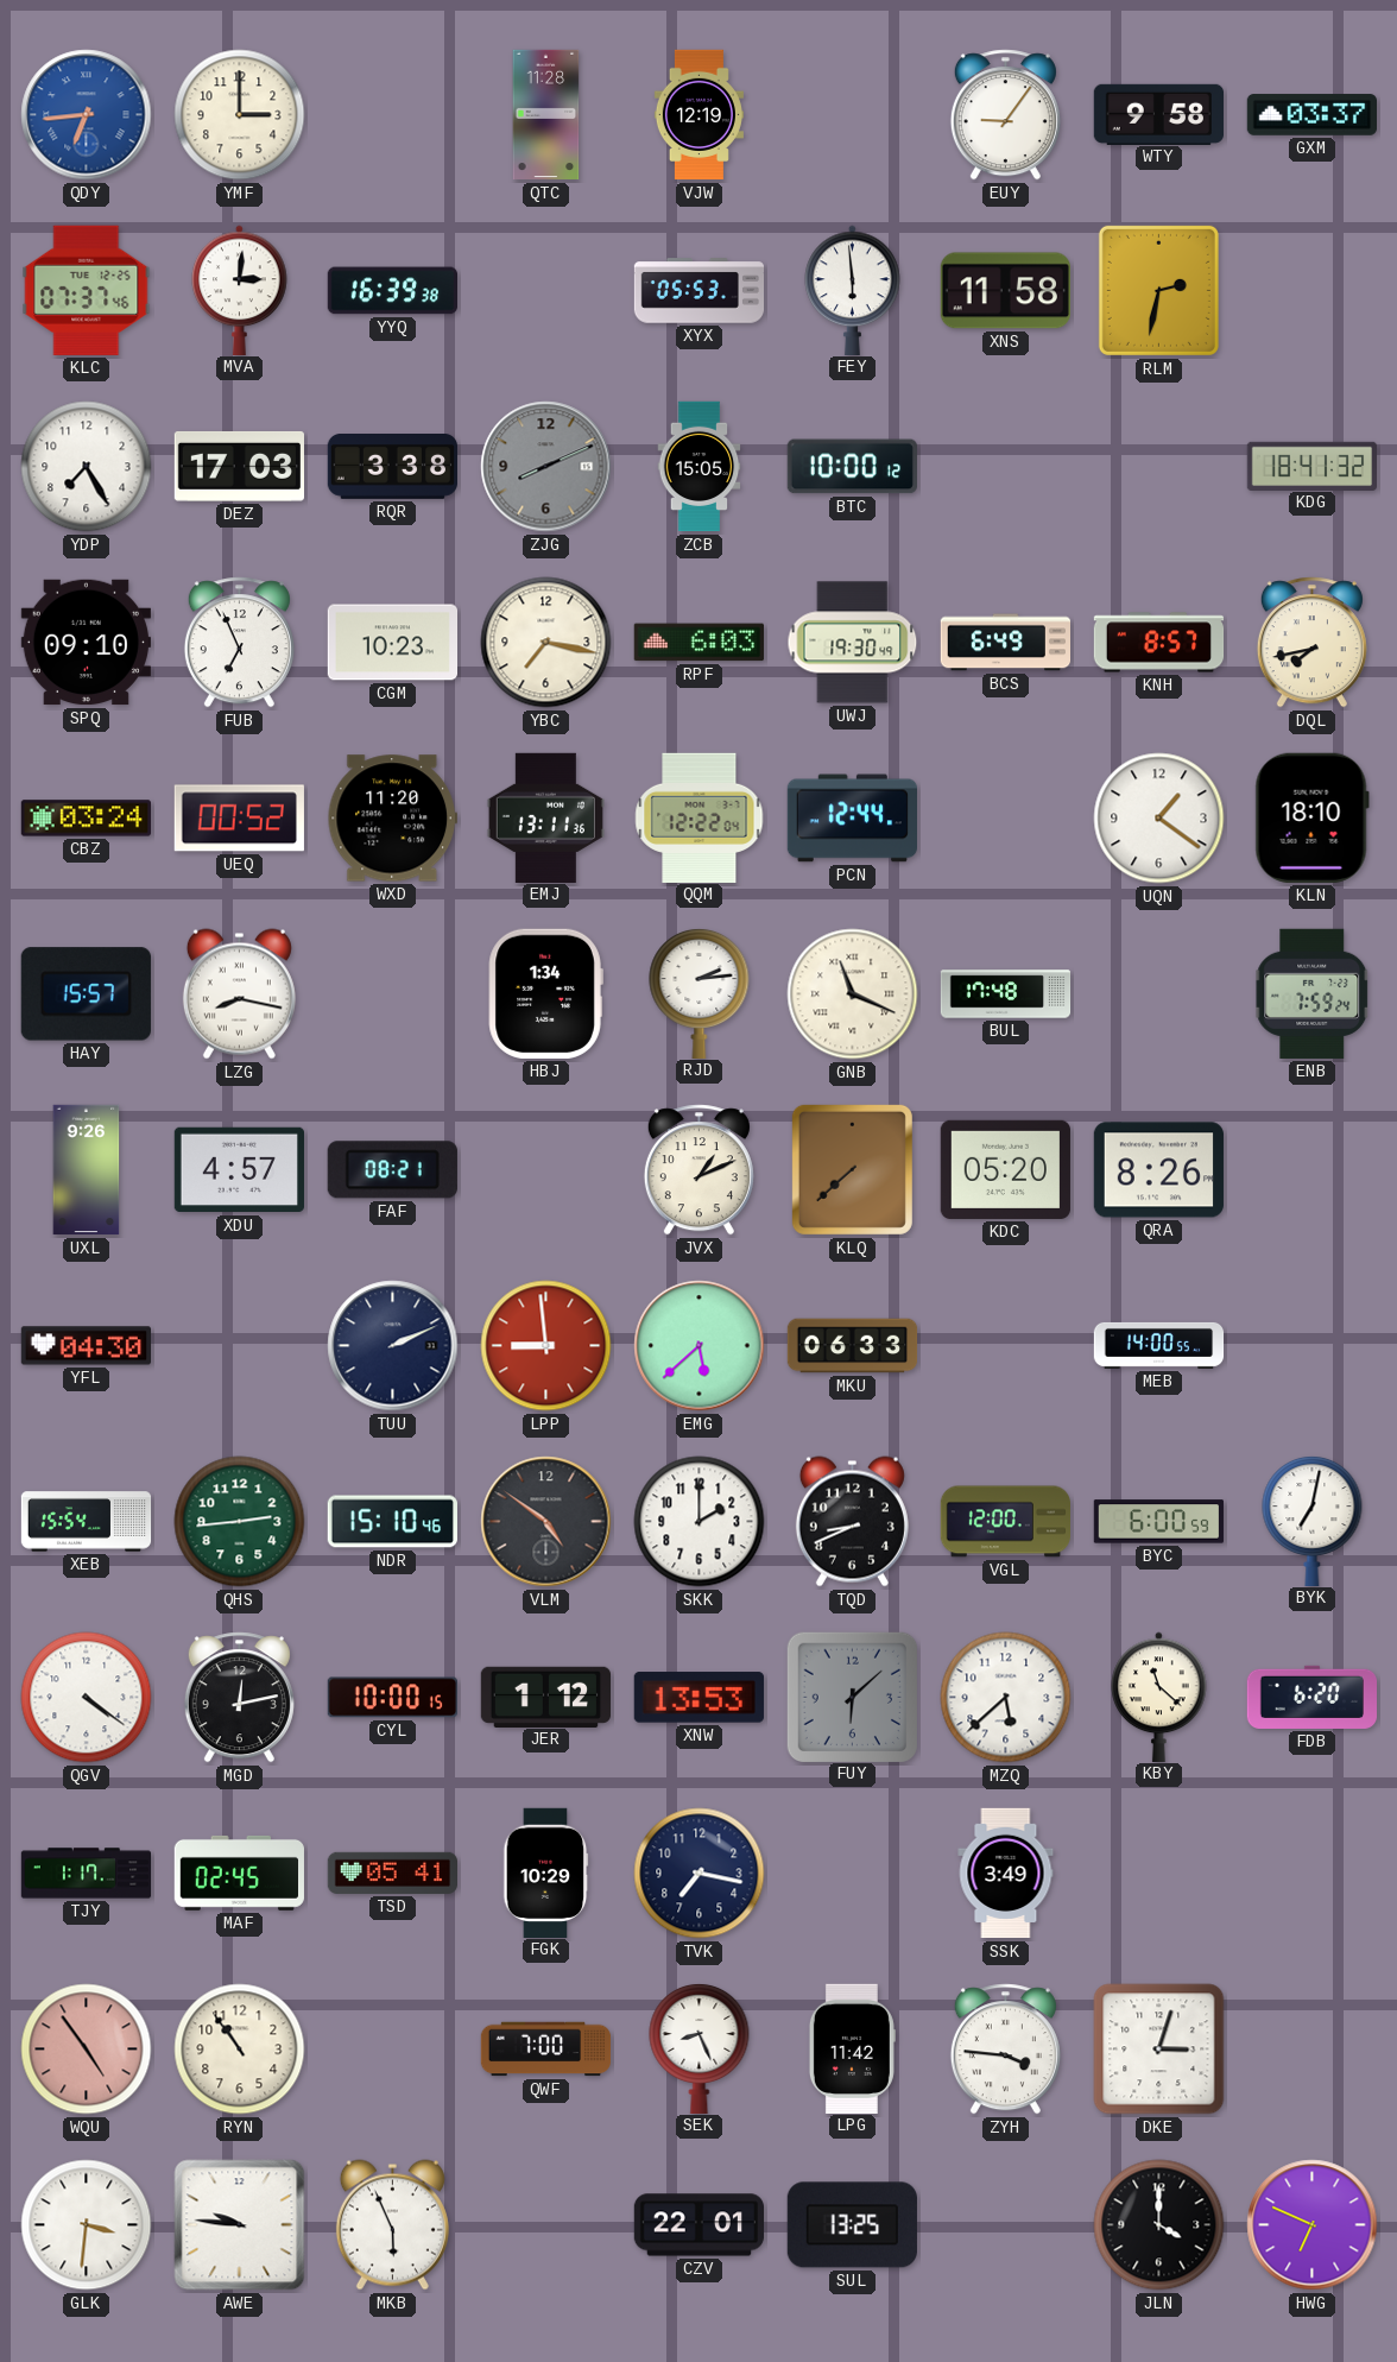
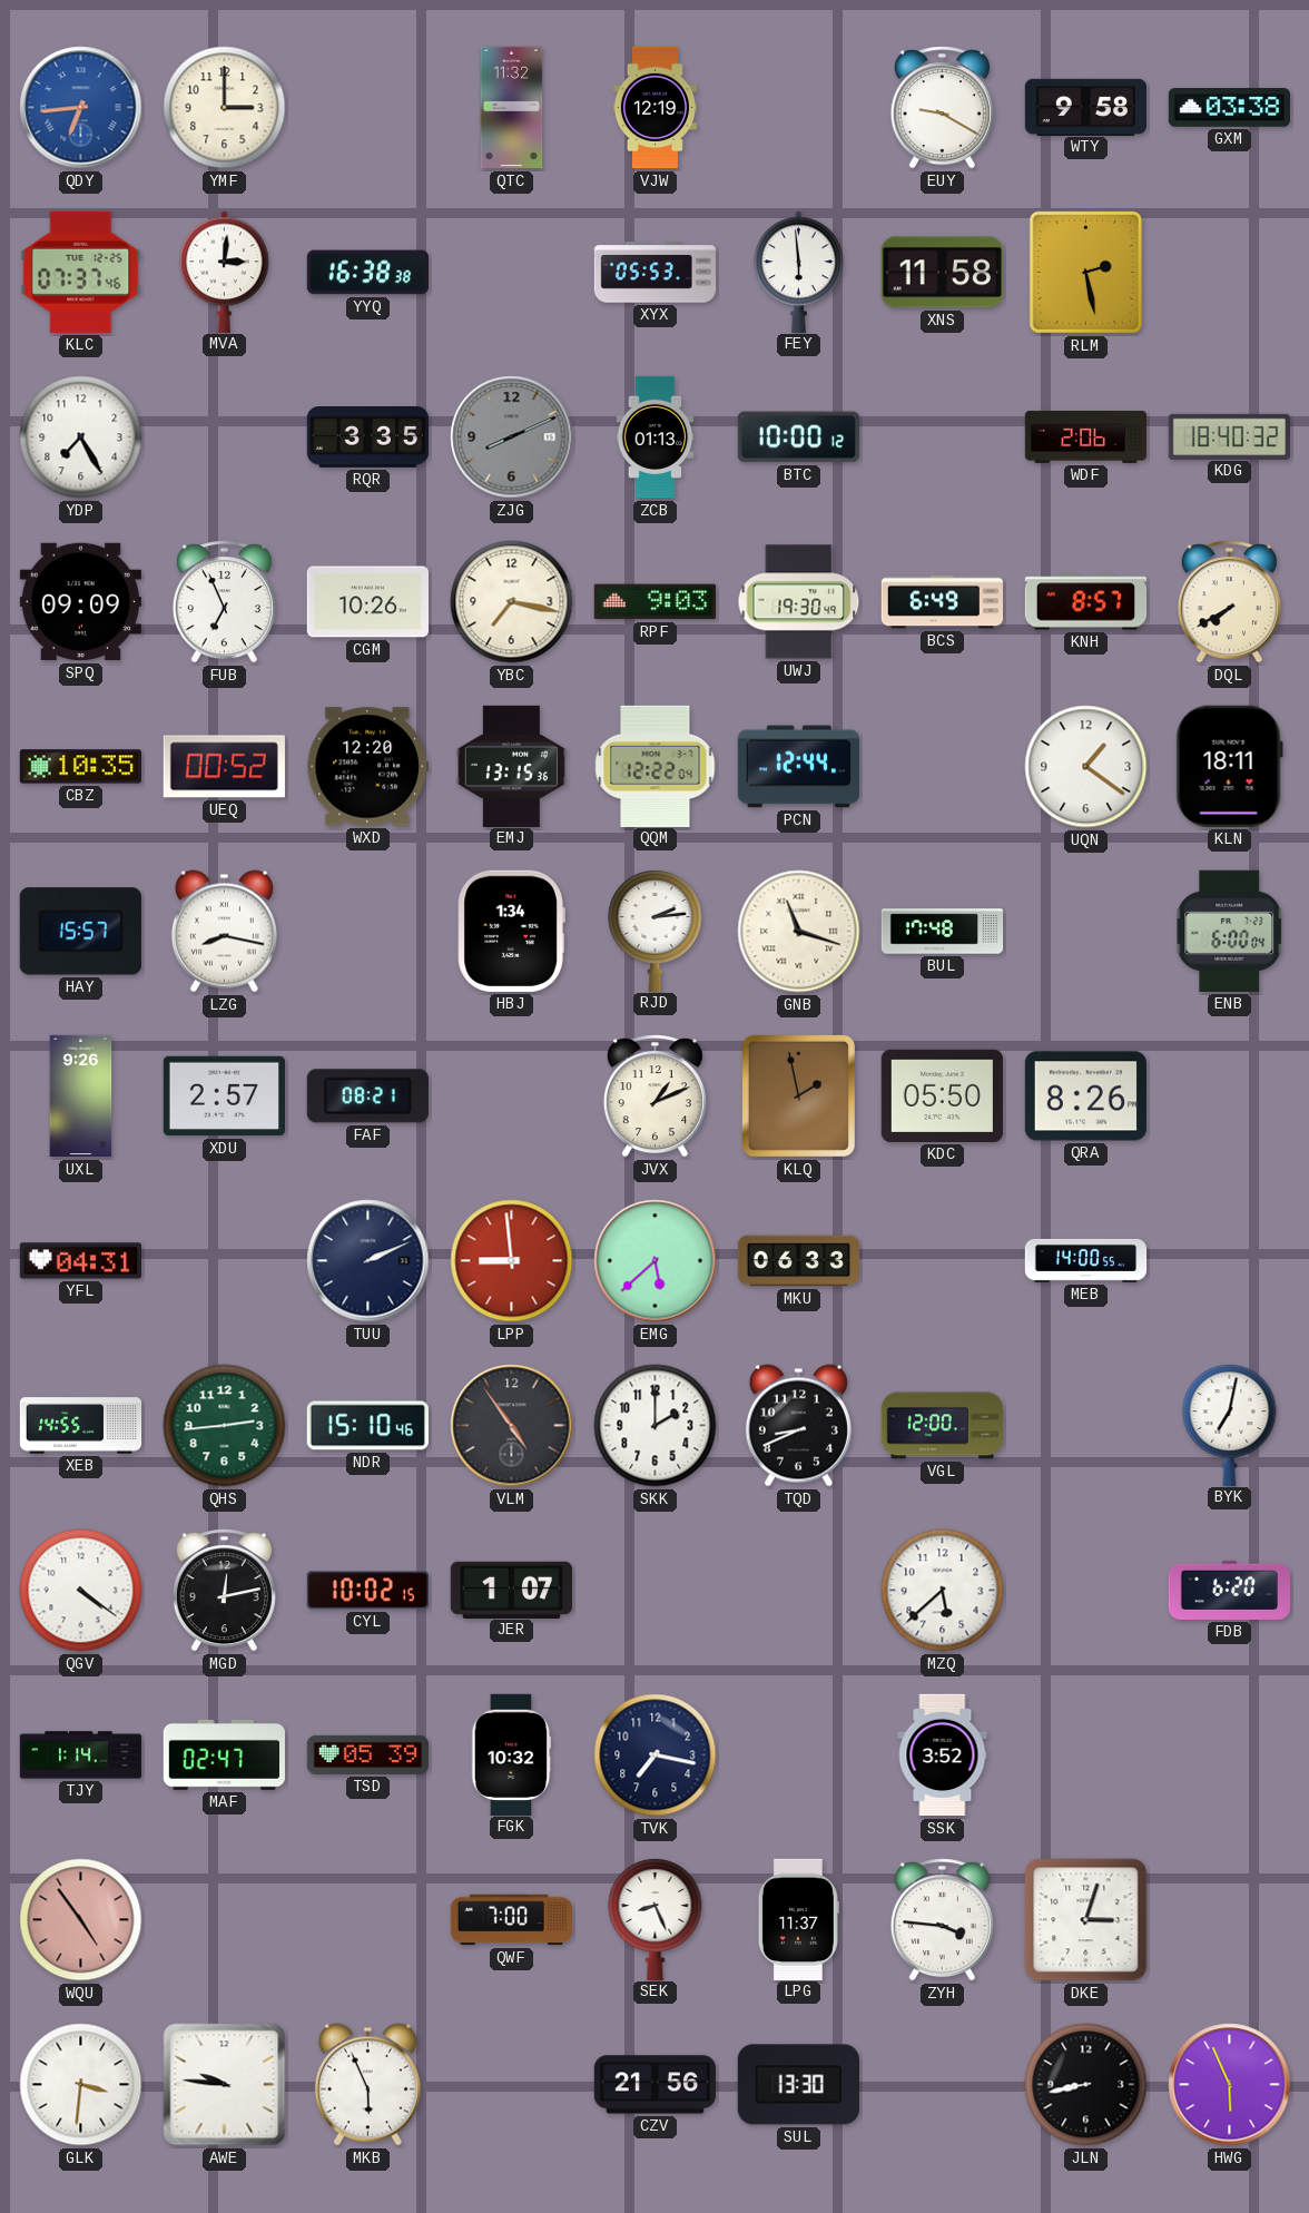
QTC: 11:28 -> 11:32 (512, 108)
EUY: 9:06 -> 9:20 (942, 108)
GXM: 03:37 -> 03:38 (1229, 108)
YYQ: 16:39 -> 16:38 (367, 273)
RLM: 2:32 -> 2:28 (1085, 272)
DEZ: 17:03 -> none (239, 467)
RQR: 3:38 -> 3:35 (367, 437)
ZCB: 15:05 -> 01:13 (656, 437)
WDF: none -> 2:06 (1086, 436)
KDG: 18:41 -> 18:40 (1229, 436)
SPQ: 09:10 -> 09:09 (80, 602)
CGM: 10:23 -> 10:26 (367, 602)
RPF: 6:03 -> 9:03 (654, 602)
DQL: 7:43 -> 7:40 (1229, 602)
CBZ: 03:24 -> 10:35 (80, 767)
WXD: 11:20 -> 12:20 (367, 767)
EMJ: 13:11 -> 13:15 (511, 766)
KLN: 18:10 -> 18:11 (1229, 766)
GNB: 11:19 -> 11:18 (799, 932)
ENB: 7:59 -> 6:00 (1230, 931)
XDU: 4:57 -> 2:57 (224, 1096)
KLQ: 7:38 -> 1:58 (798, 1095)
KDC: 05:20 -> 05:50 (942, 1095)
YFL: 04:30 -> 04:31 (80, 1261)
XEB: 15:54 -> 14:55 (81, 1426)
VLM: 4:51 -> 4:54 (512, 1426)
BYC: 6:00 -> none (1158, 1522)
CYL: 10:00 -> 10:02 (367, 1591)
JER: 1:12 -> 1:07 (511, 1590)
XNW: 13:53 -> none (698, 1698)
FUY: 6:08 -> none (852, 1697)
KBY: 11:22 -> none (1159, 1697)
TJY: 1:17 -> 1:14 (81, 1755)
MAF: 02:45 -> 02:47 (224, 1754)
TSD: 05:41 -> 05:39 (367, 1754)
FGK: 10:29 -> 10:32 (512, 1754)
SSK: 3:49 -> 3:52 (943, 1755)
RYN: 10:54 -> none (240, 2050)
LPG: 11:42 -> 11:37 (798, 1919)
CZV: 22:01 -> 21:56 (654, 2085)
SUL: 13:25 -> 13:30 (798, 2085)
JLN: 4:00 -> 8:43 (1086, 2085)
HWG: 6:49 -> 5:56 (1230, 2085)
